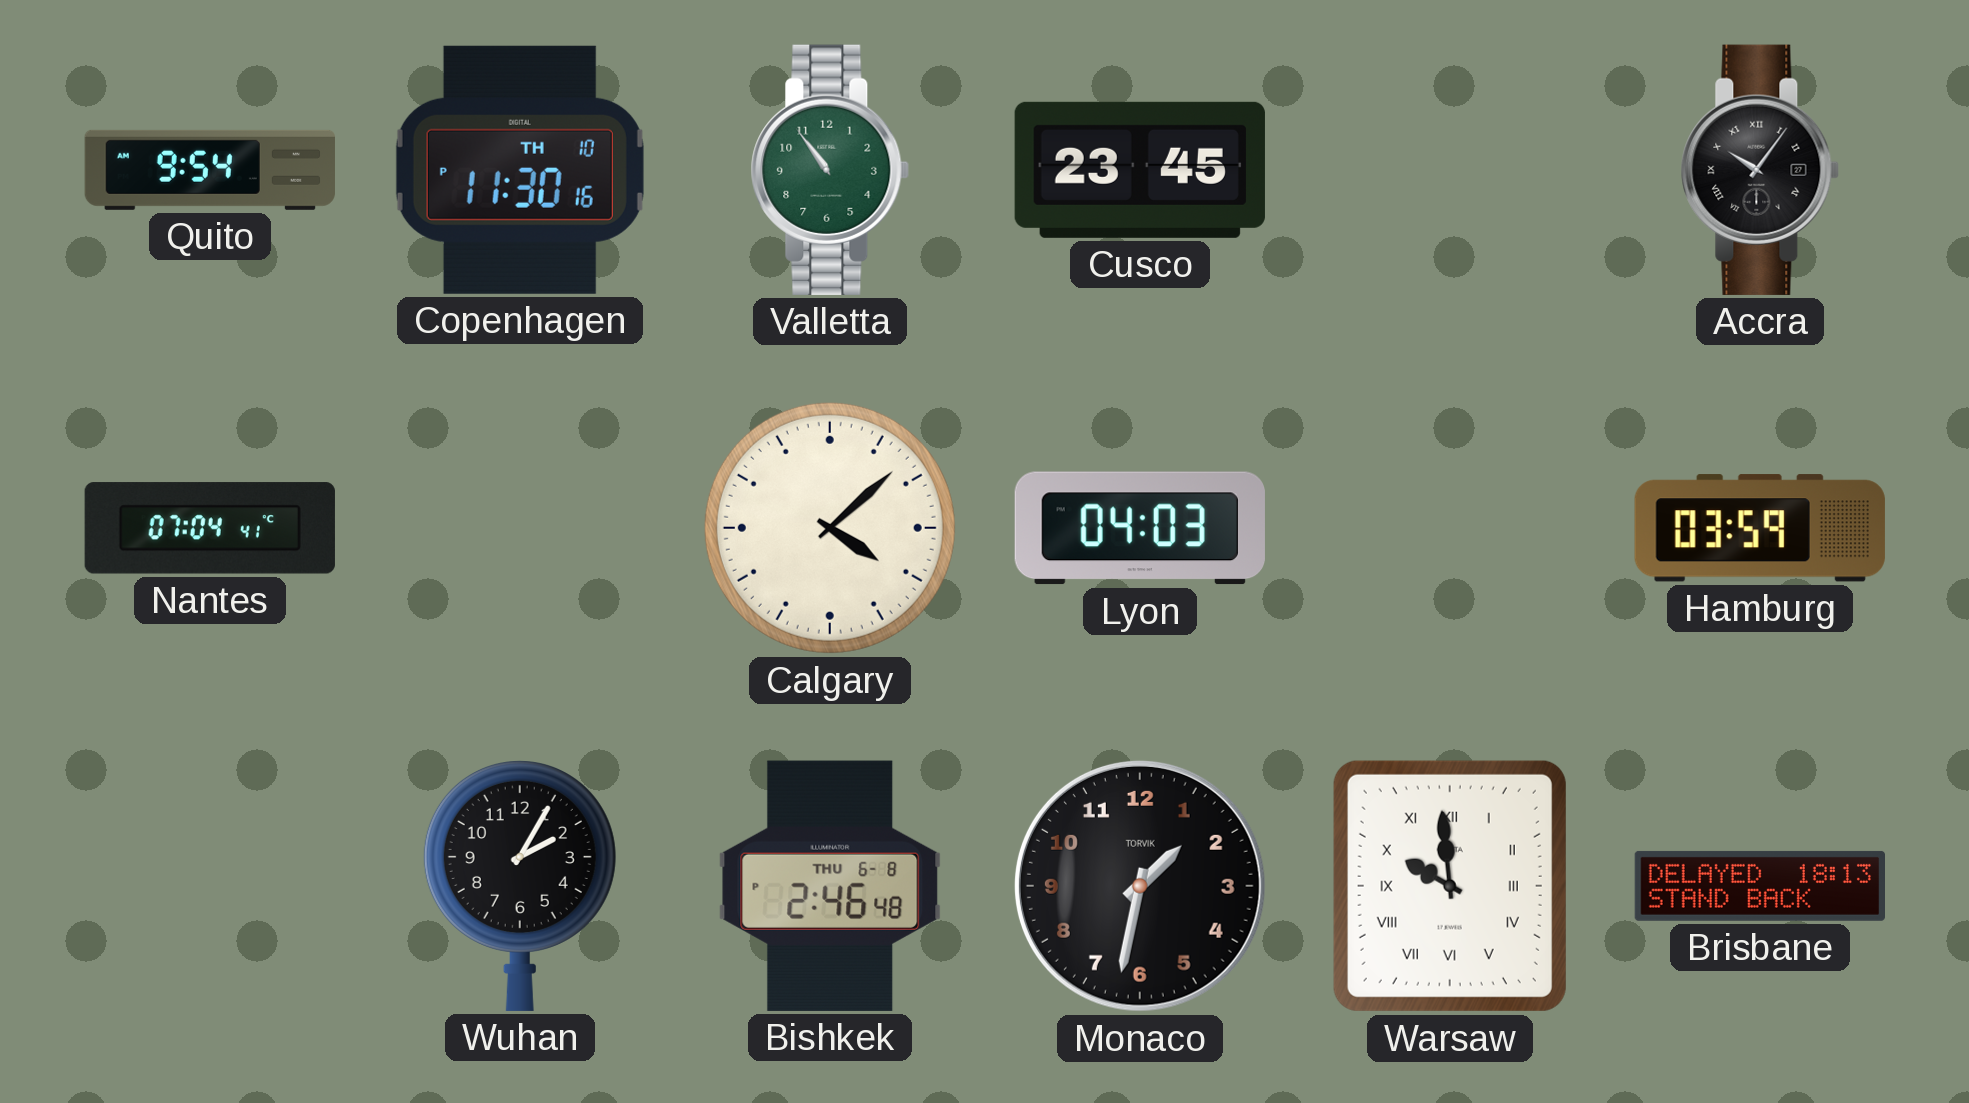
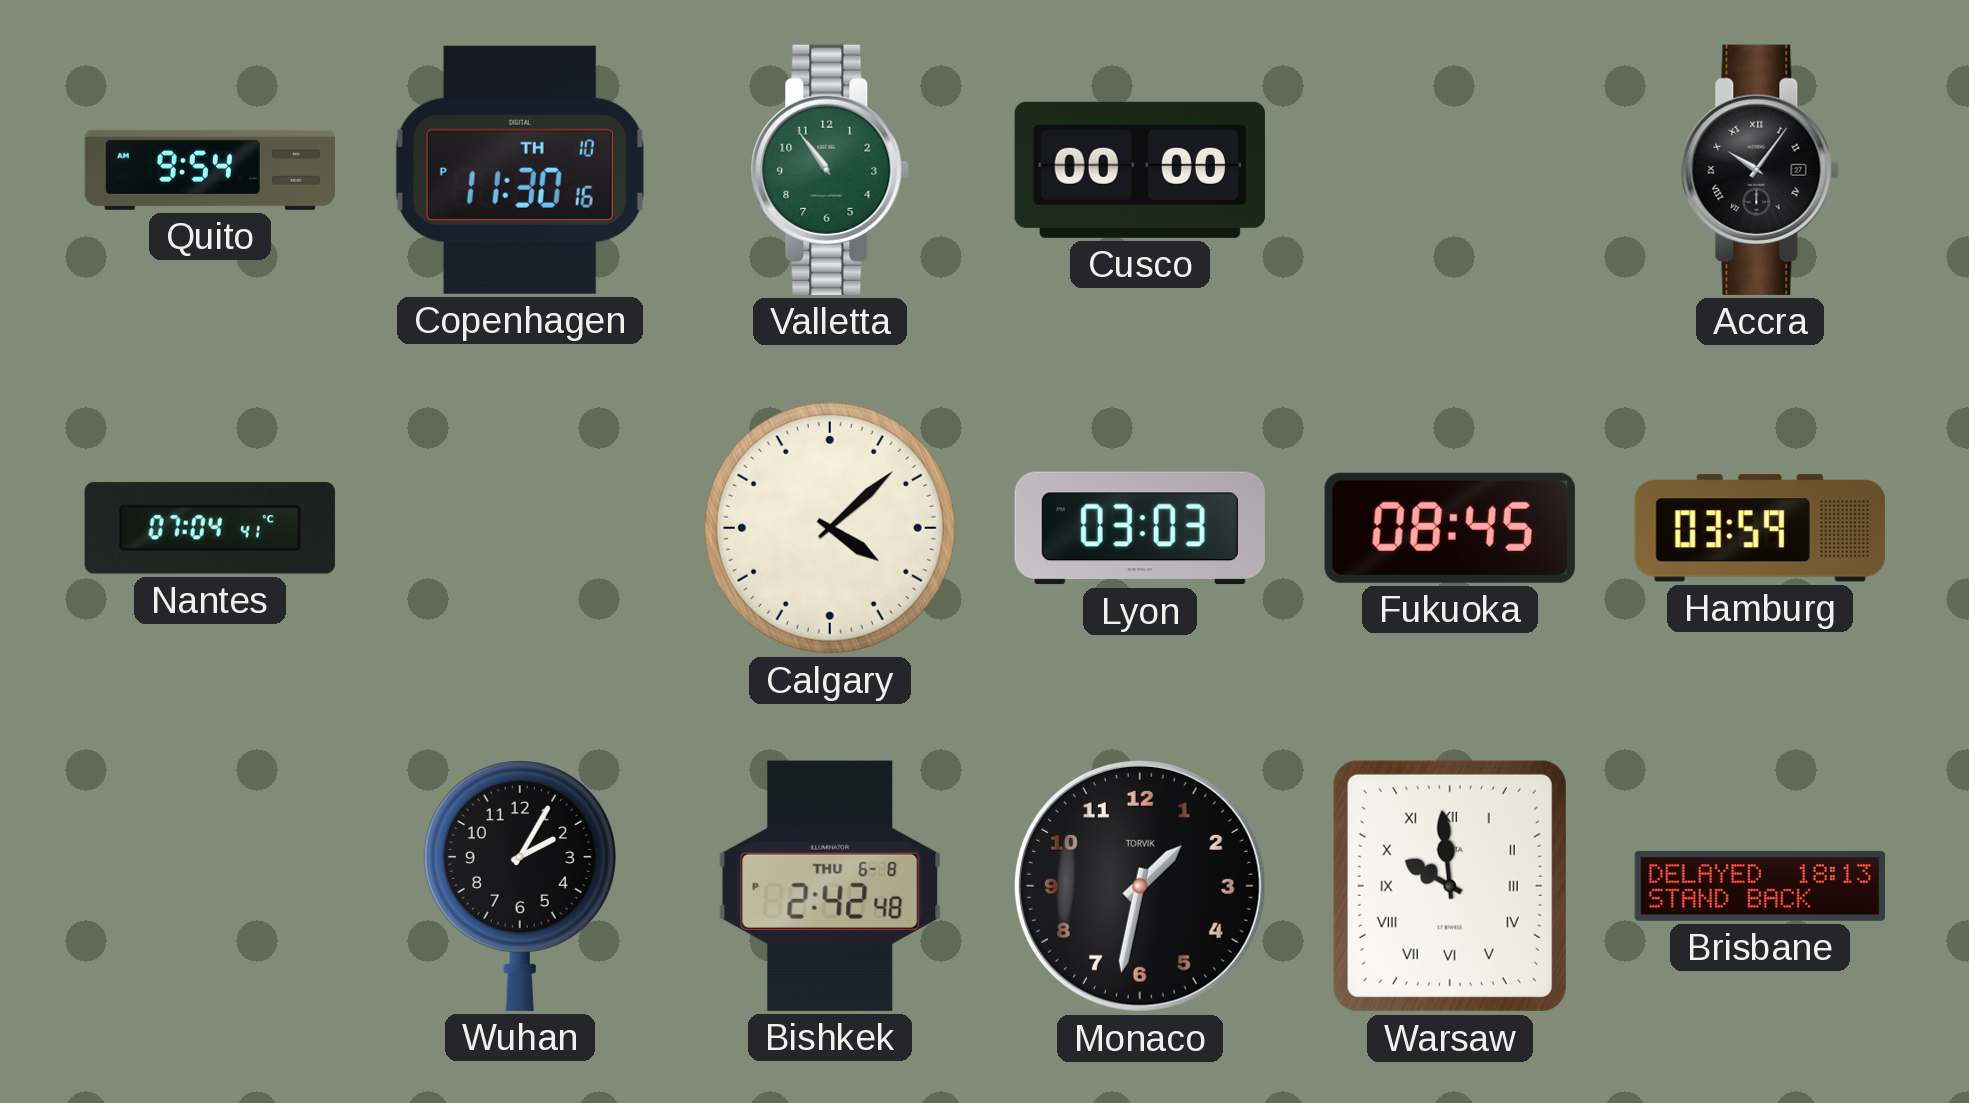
Cusco: 23:45 -> 00:00 (1140, 170)
Lyon: 04:03 -> 03:03 (1140, 528)
Fukuoka: none -> 08:45 (1450, 528)
Bishkek: 2:46 -> 2:42 (830, 886)
